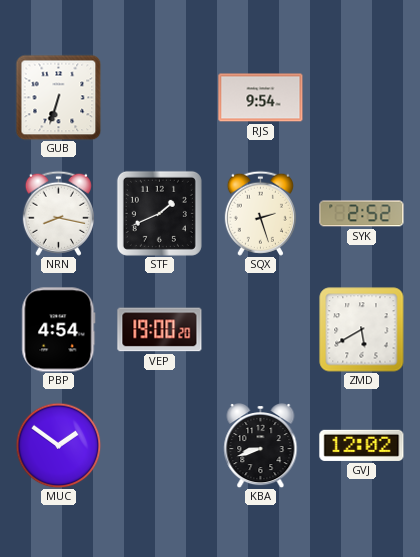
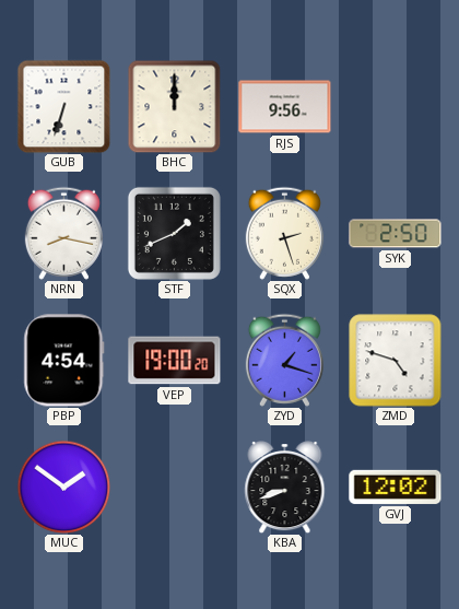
BHC: none -> 12:00 (174, 106)
RJS: 9:54 -> 9:56 (285, 107)
SYK: 2:52 -> 2:50 (396, 234)
ZYD: none -> 1:18 (284, 360)
ZMD: 5:40 -> 4:48 (396, 361)
